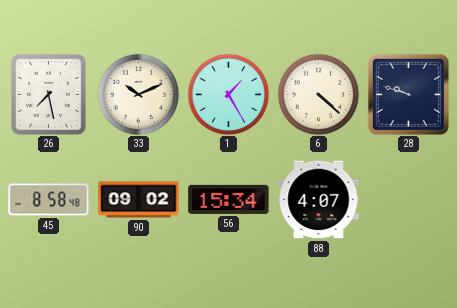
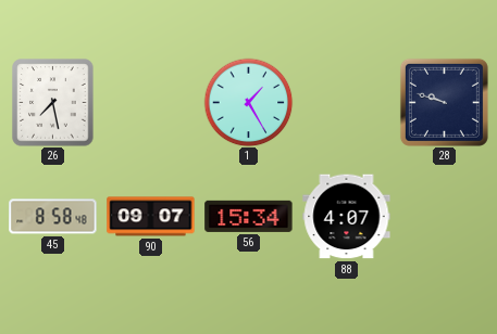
33: 10:11 -> none (138, 94)
6: 4:22 -> none (318, 94)
90: 09:02 -> 09:07 (151, 217)
